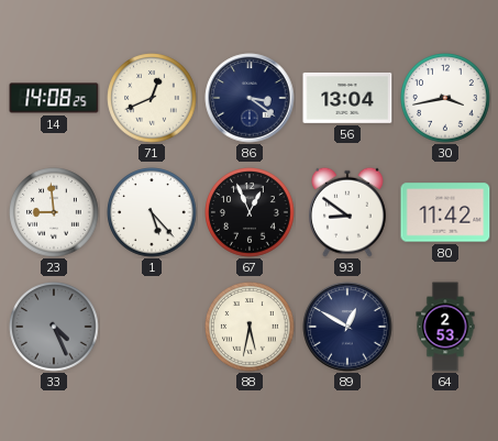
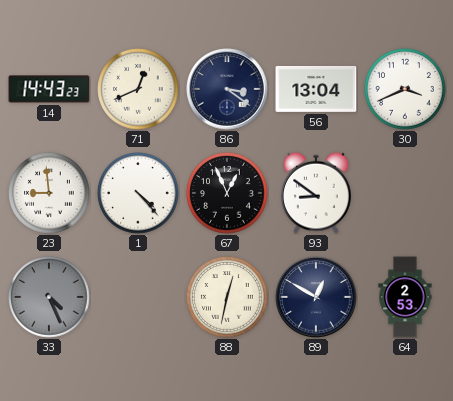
14: 14:08 -> 14:43 (49, 89)
30: 3:43 -> 3:41 (405, 89)
1: 5:23 -> 4:23 (138, 193)
80: 11:42 -> none (445, 212)
88: 5:32 -> 12:32 (227, 297)
